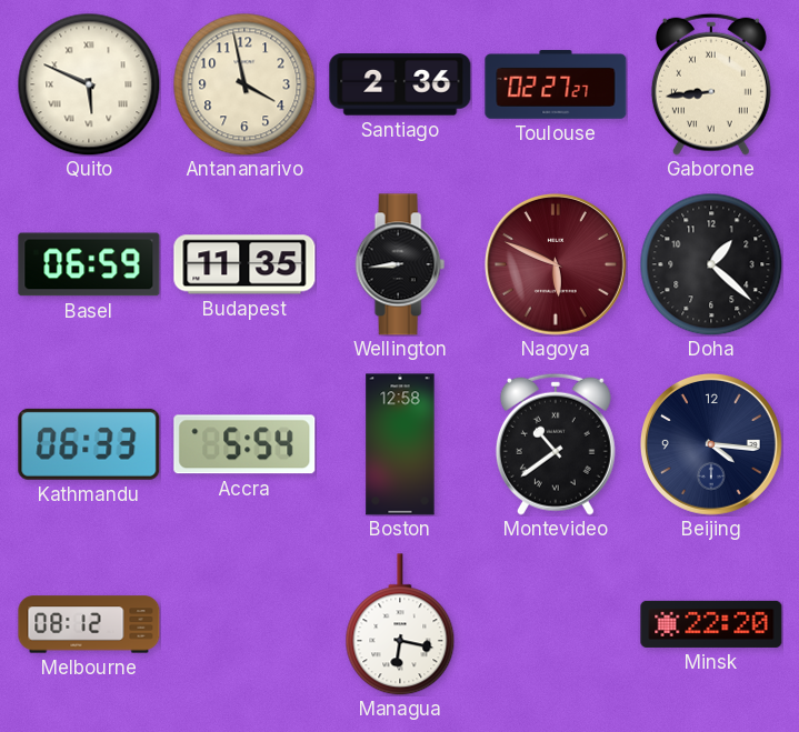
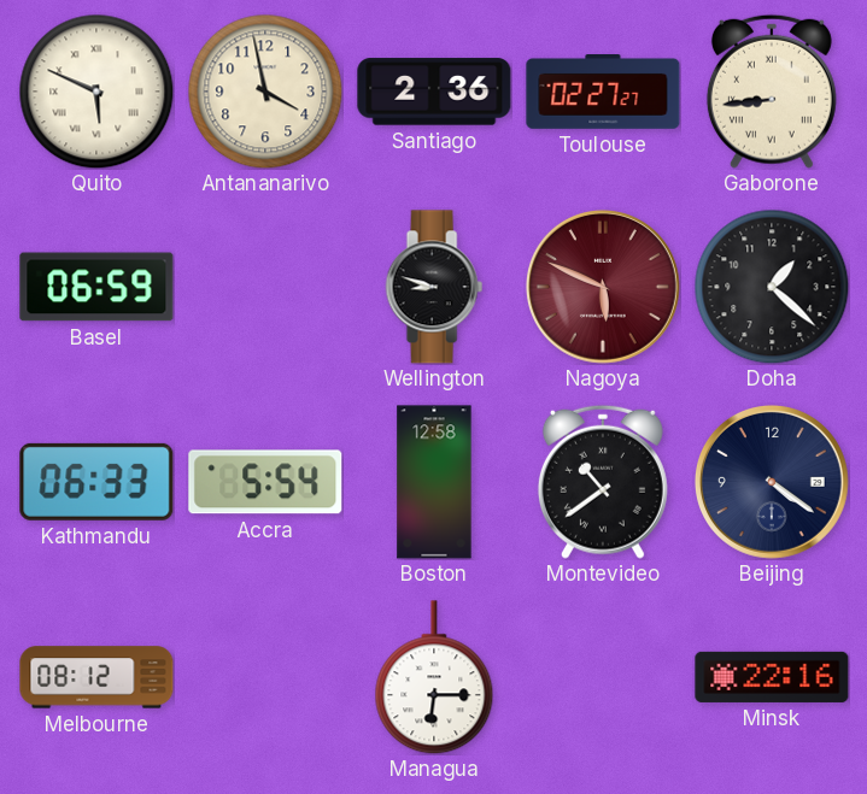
Budapest: 11:35 -> none (244, 264)
Wellington: 8:44 -> 8:48 (434, 287)
Beijing: 4:16 -> 4:21 (772, 482)
Managua: 6:17 -> 6:15 (434, 677)
Minsk: 22:20 -> 22:16 (772, 677)
